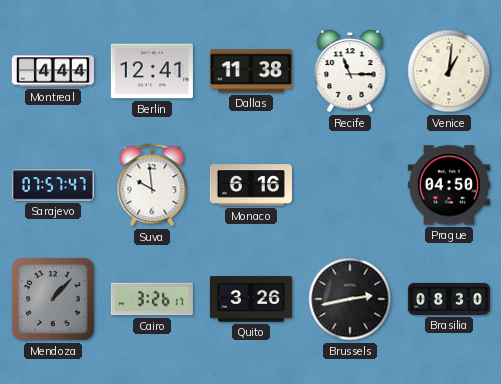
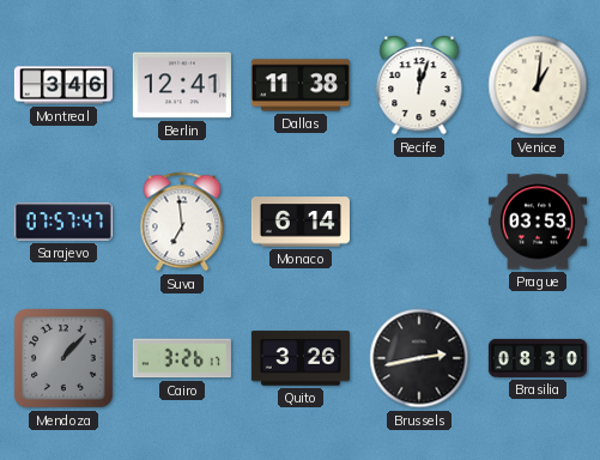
Montreal: 4:44 -> 3:46 (63, 85)
Recife: 11:15 -> 12:03 (419, 85)
Suva: 9:59 -> 6:59 (182, 222)
Monaco: 6:16 -> 6:14 (301, 222)
Prague: 04:50 -> 03:53 (538, 222)
